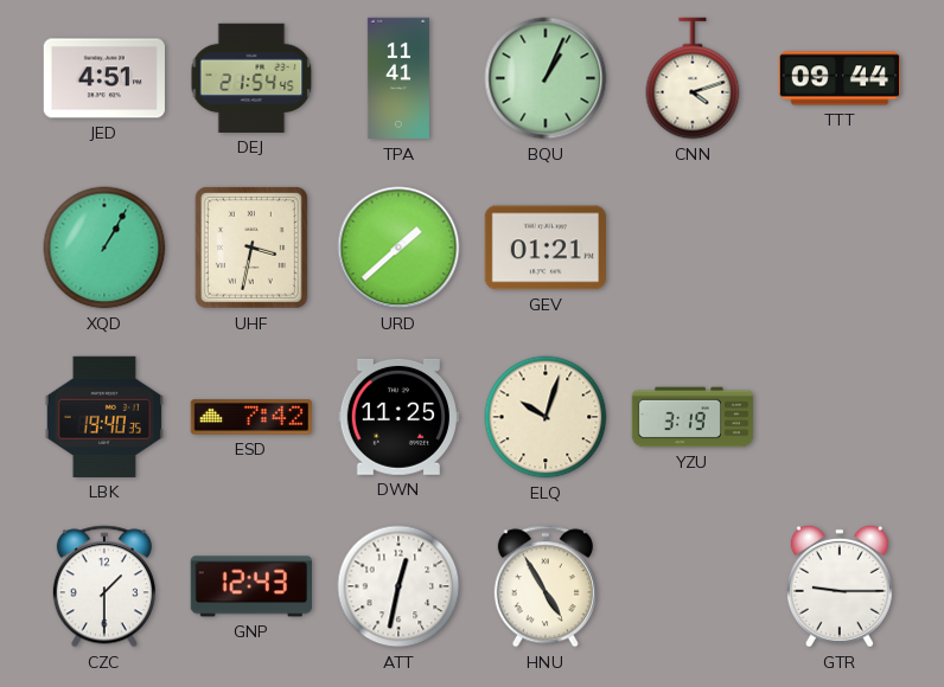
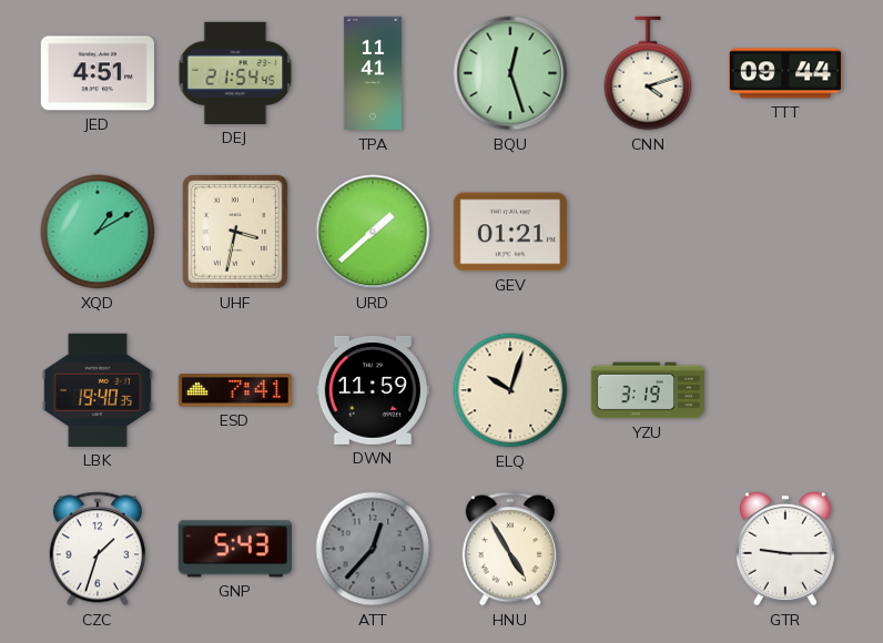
BQU: 1:04 -> 12:27 (510, 73)
XQD: 1:05 -> 1:10 (98, 232)
ESD: 7:42 -> 7:41 (234, 390)
DWN: 11:25 -> 11:59 (373, 390)
CZC: 1:30 -> 1:33 (98, 549)
GNP: 12:43 -> 5:43 (235, 549)
ATT: 12:32 -> 12:37 (373, 549)
ATT dial: white -> grey (373, 549)
